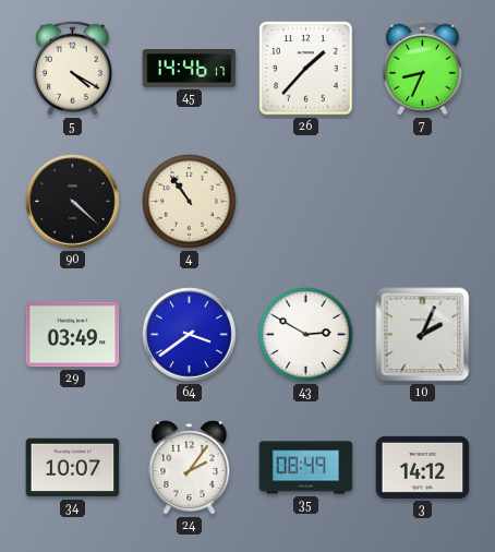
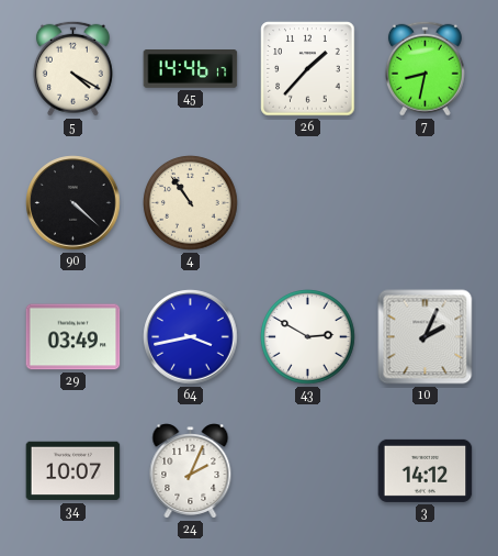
7: 8:34 -> 8:32 (425, 68)
64: 3:39 -> 3:43 (191, 337)
24: 2:06 -> 2:04 (191, 471)
35: 08:49 -> none (306, 468)
